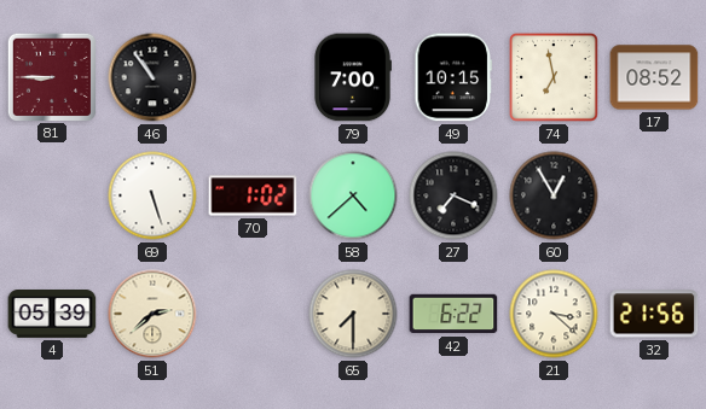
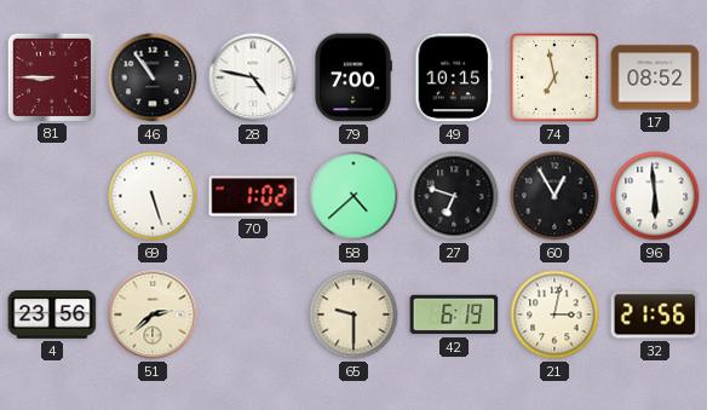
28: none -> 4:47 (253, 77)
27: 7:19 -> 6:48 (454, 196)
96: none -> 5:59 (655, 196)
4: 05:39 -> 23:56 (52, 316)
65: 7:30 -> 9:30 (353, 314)
42: 6:22 -> 6:19 (454, 314)
21: 3:22 -> 3:02 (554, 314)
